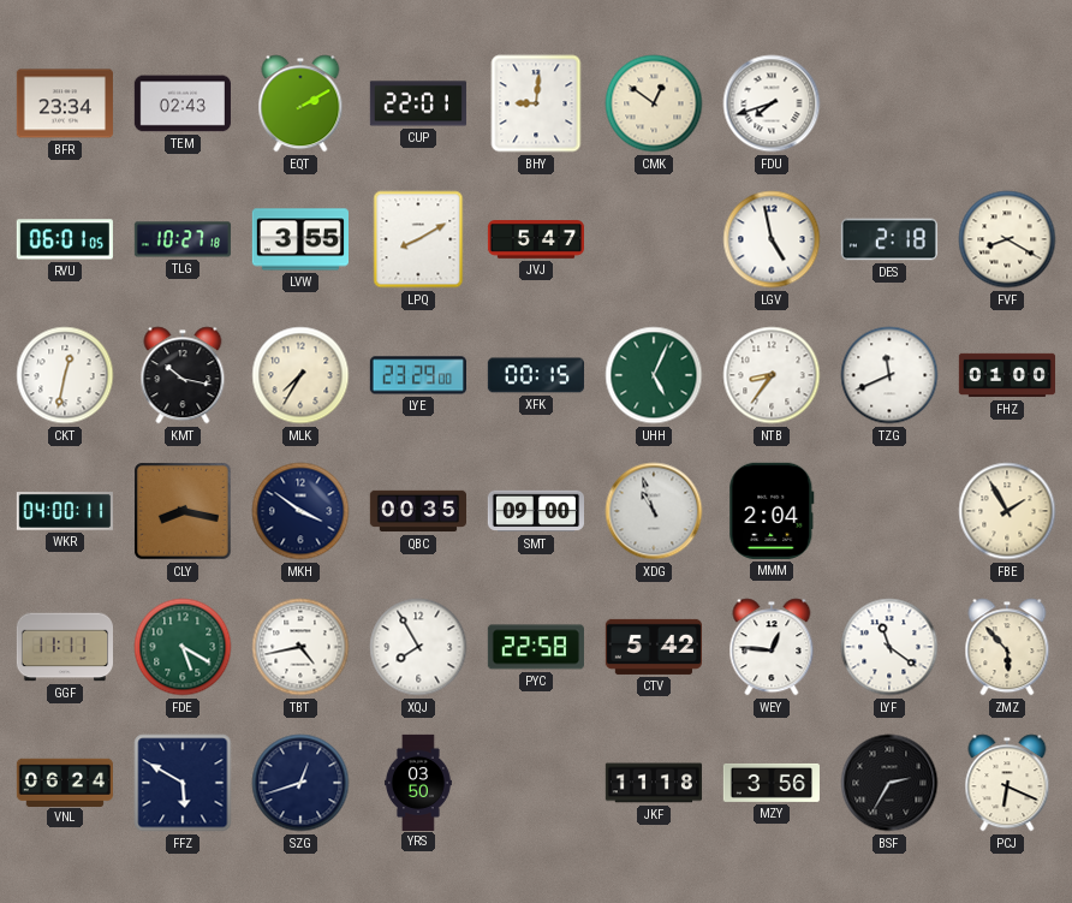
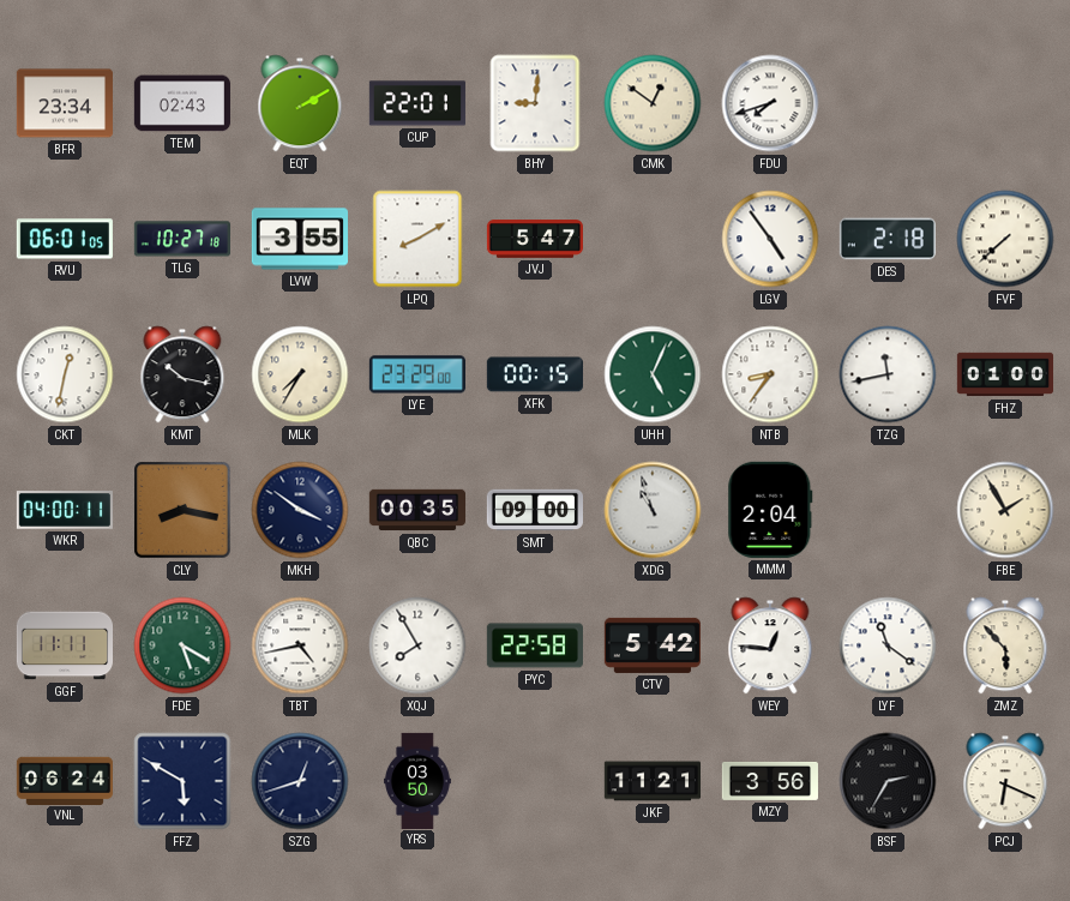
LGV: 4:58 -> 4:54 (770, 239)
FVF: 8:20 -> 7:38 (1005, 239)
TZG: 11:41 -> 11:43 (888, 374)
JKF: 11:18 -> 11:21 (651, 781)
